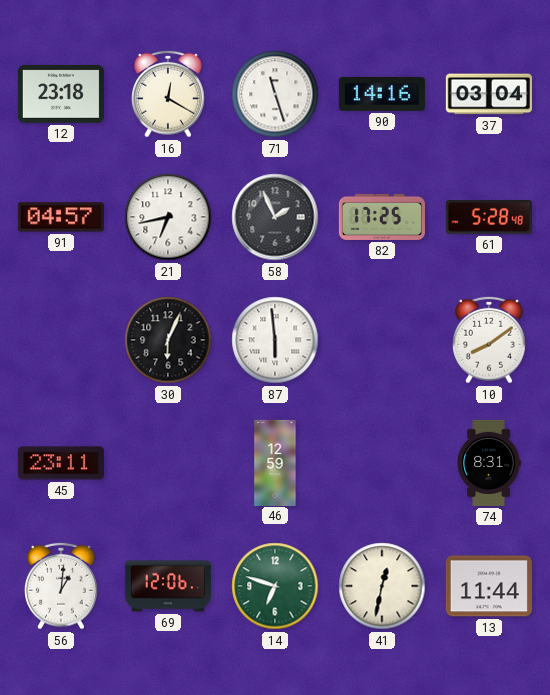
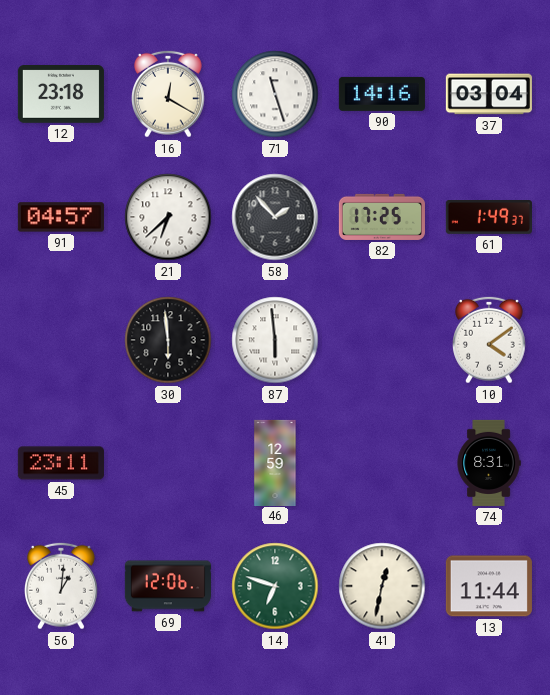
21: 6:43 -> 6:38 (168, 217)
58: 1:56 -> 1:53 (275, 217)
61: 5:28 -> 1:49 (489, 218)
30: 6:04 -> 5:59 (168, 340)
10: 8:09 -> 4:09 (490, 340)
